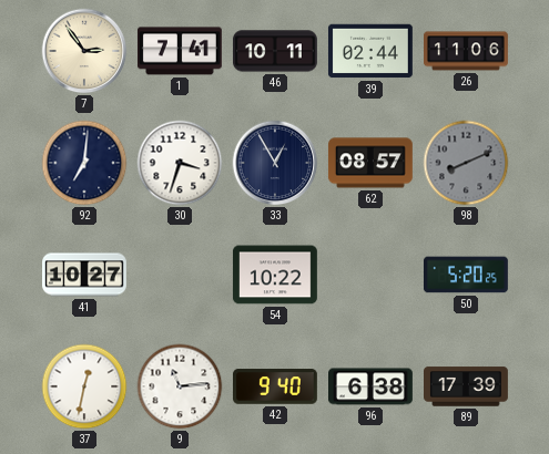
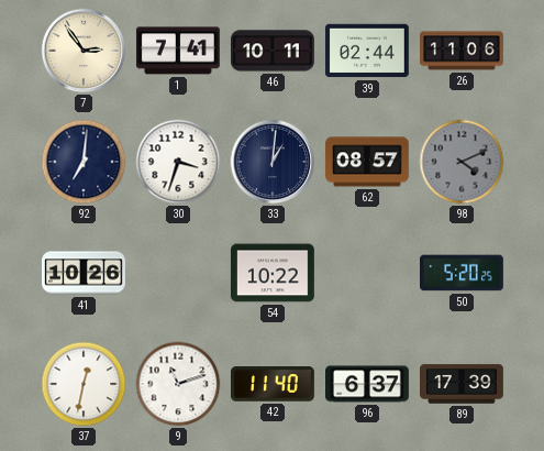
33: 12:55 -> 1:01 (273, 162)
98: 8:11 -> 4:11 (462, 162)
41: 10:27 -> 10:26 (85, 273)
9: 11:14 -> 11:12 (178, 384)
42: 9:40 -> 11:40 (273, 384)
96: 6:38 -> 6:37 (368, 384)
